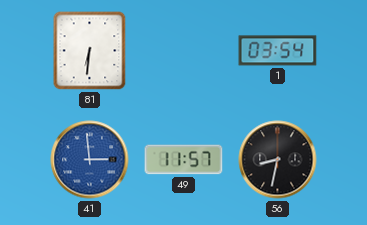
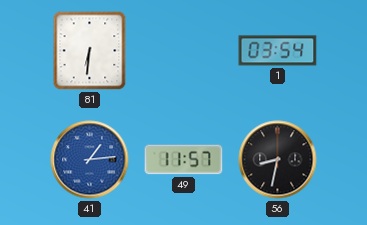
41: 2:59 -> 1:14 (90, 160)
